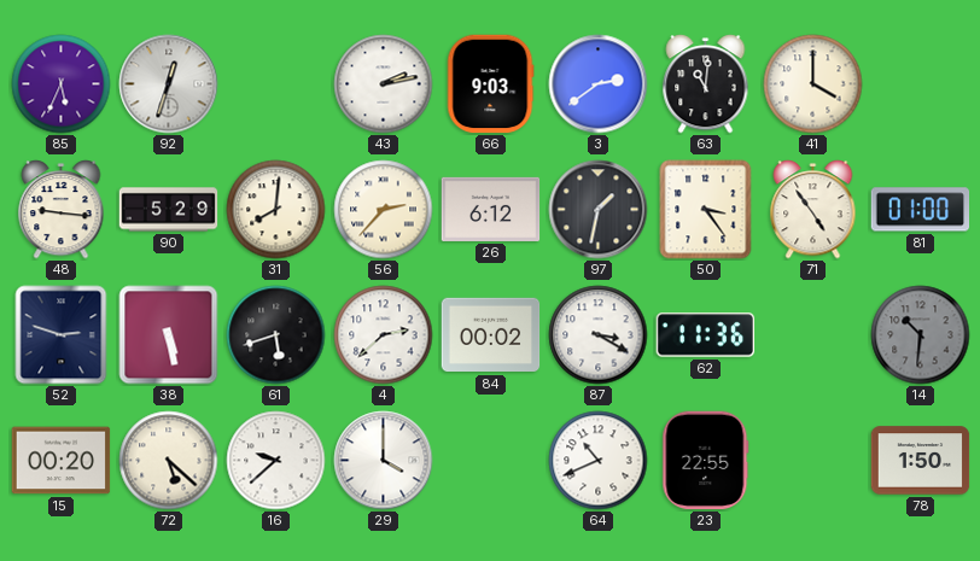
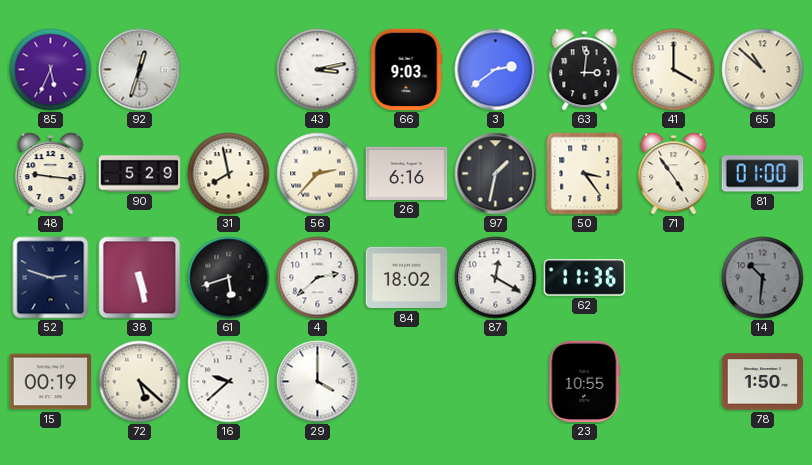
43: 2:13 -> 3:13 (318, 70)
63: 11:01 -> 3:01 (585, 70)
65: none -> 10:52 (763, 70)
31: 8:01 -> 7:58 (229, 174)
26: 6:12 -> 6:16 (407, 173)
84: 00:02 -> 18:02 (407, 278)
87: 3:20 -> 12:20 (496, 278)
15: 00:20 -> 00:19 (51, 382)
64: 10:41 -> none (599, 461)
23: 22:55 -> 10:55 (585, 382)
